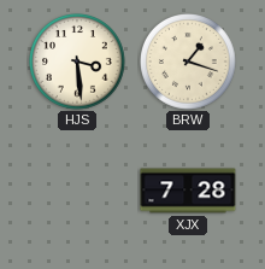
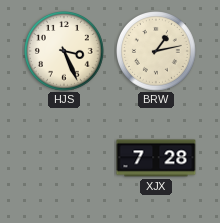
HJS: 3:29 -> 3:26 (65, 52)
BRW: 1:18 -> 1:13 (157, 52)
